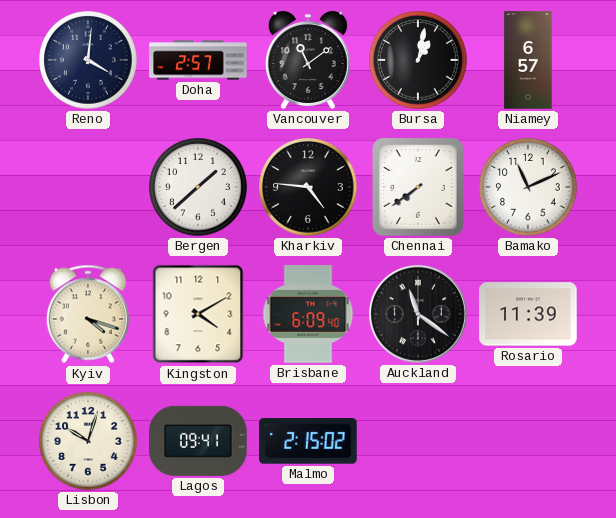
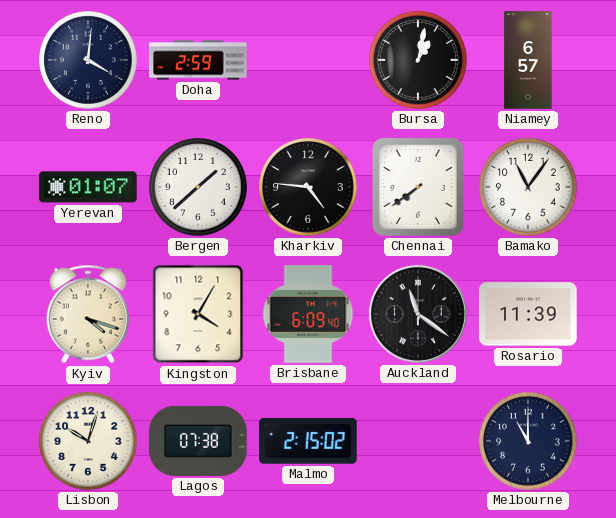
Doha: 2:57 -> 2:59 (198, 60)
Vancouver: 11:09 -> none (308, 60)
Yerevan: none -> 01:07 (88, 187)
Bamako: 11:11 -> 11:06 (528, 187)
Kingston: 4:10 -> 4:05 (198, 314)
Lagos: 09:41 -> 07:38 (198, 441)
Melbourne: none -> 11:00 (528, 441)
